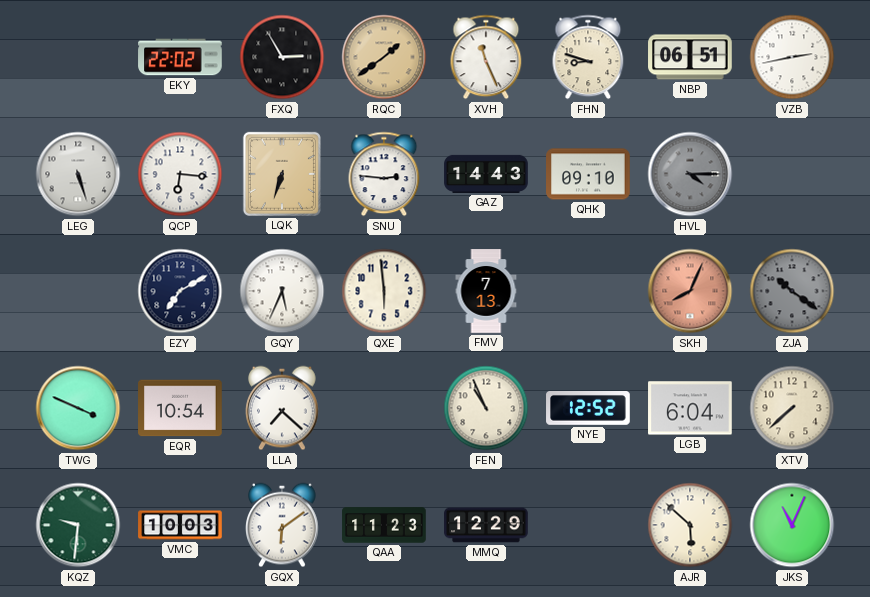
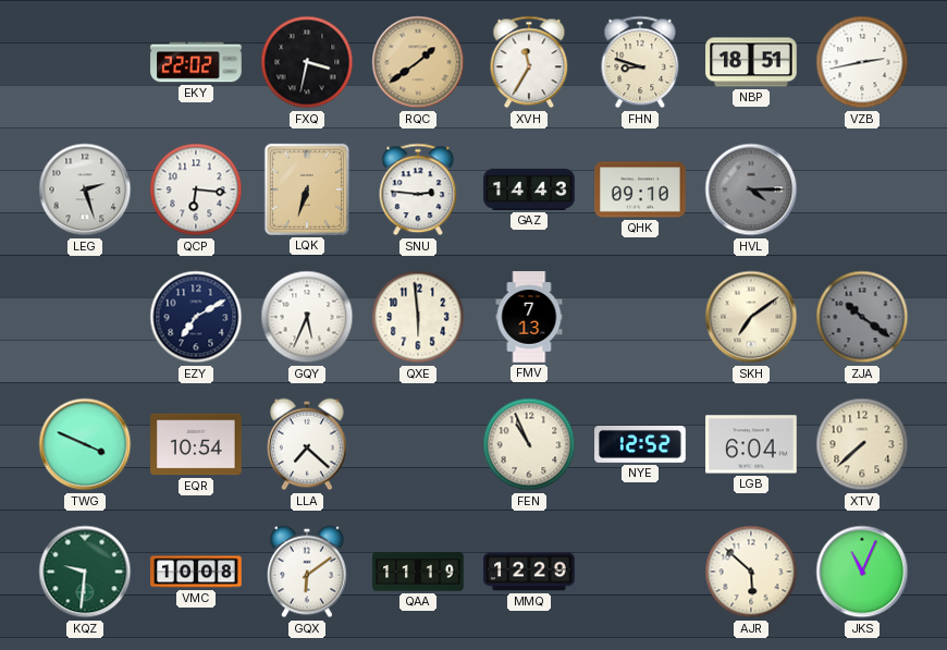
FXQ: 2:55 -> 3:32 (307, 62)
XVH: 11:26 -> 11:35 (529, 62)
NBP: 06:51 -> 18:51 (751, 62)
LEG: 5:27 -> 2:27 (85, 189)
SKH: 8:04 -> 7:09 (751, 317)
SKH dial: salmon -> cream (751, 317)
VMC: 10:03 -> 10:08 (196, 572)
QAA: 11:23 -> 11:19 (418, 572)
